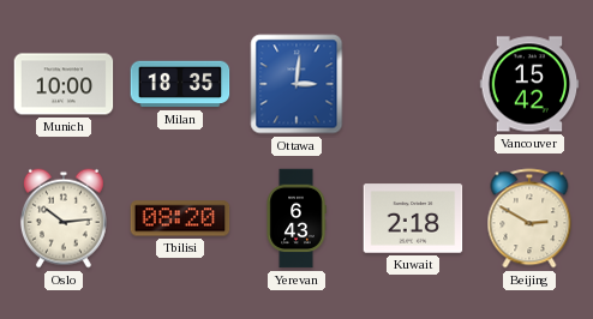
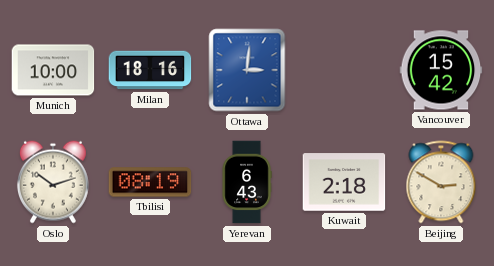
Milan: 18:35 -> 18:16 (150, 70)
Oslo: 10:14 -> 10:12 (53, 182)
Tbilisi: 08:20 -> 08:19 (150, 182)
